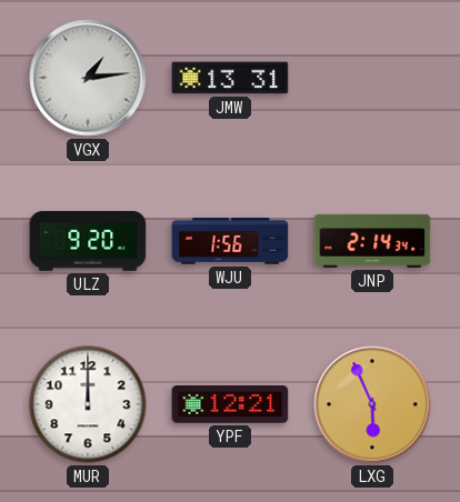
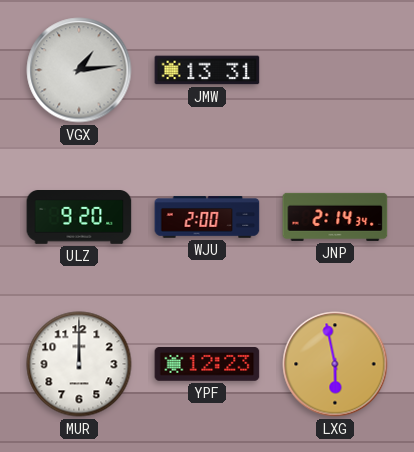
WJU: 1:56 -> 2:00 (207, 217)
YPF: 12:21 -> 12:23 (207, 365)
LXG: 5:56 -> 5:58 (335, 364)
